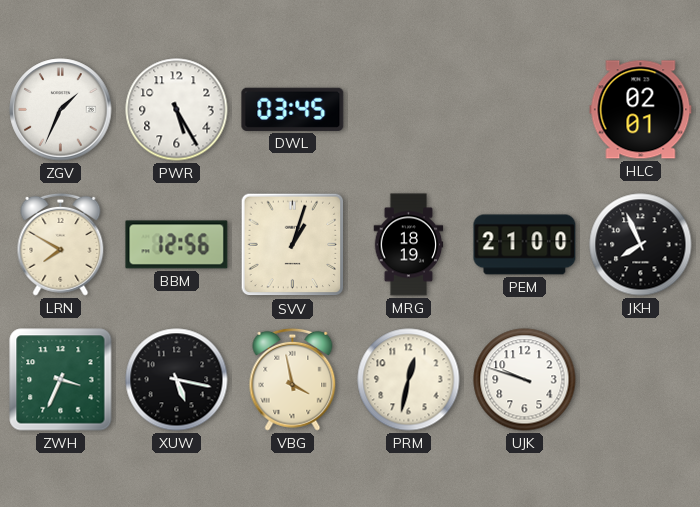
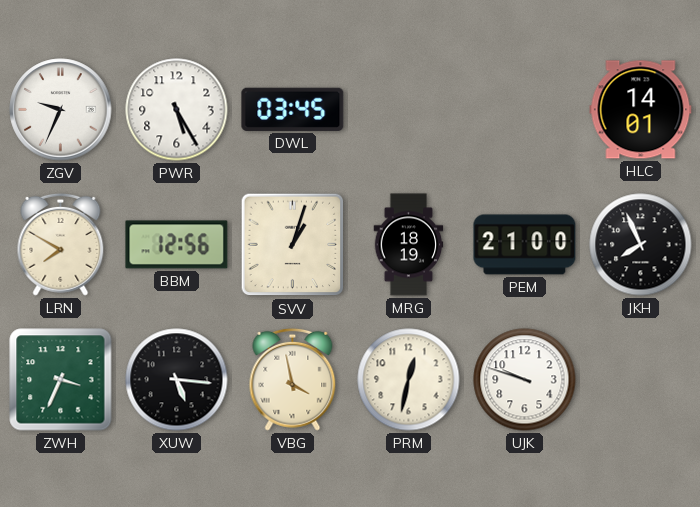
ZGV: 1:34 -> 9:34 (61, 110)
HLC: 02:01 -> 14:01 (641, 110)
XUW: 5:17 -> 5:16 (177, 380)
